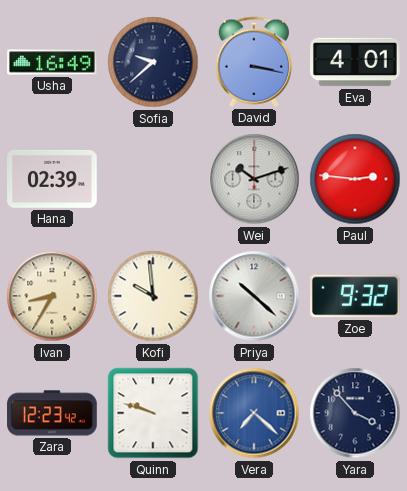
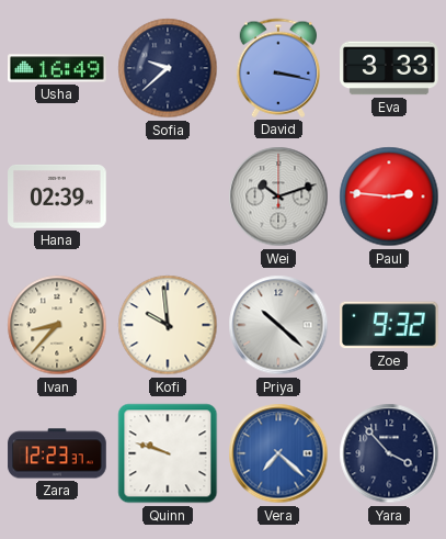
Eva: 4:01 -> 3:33 (390, 68)
Ivan: 8:35 -> 8:37 (57, 325)
Zara: 12:23:42 -> 12:23:37 (57, 453)
